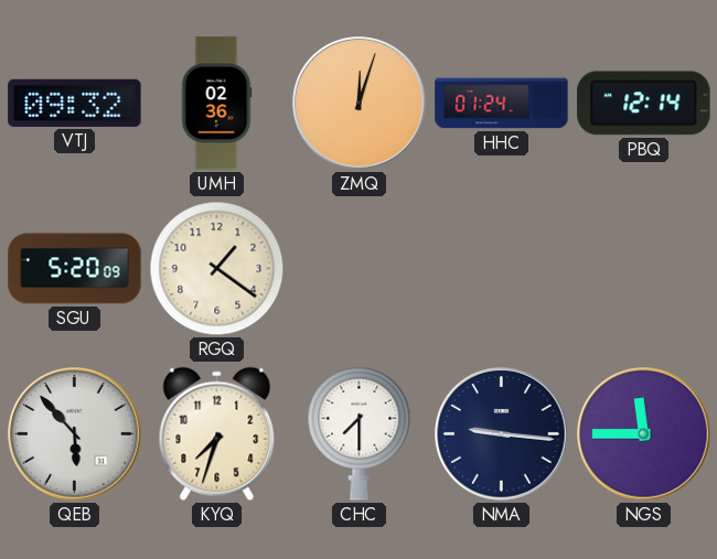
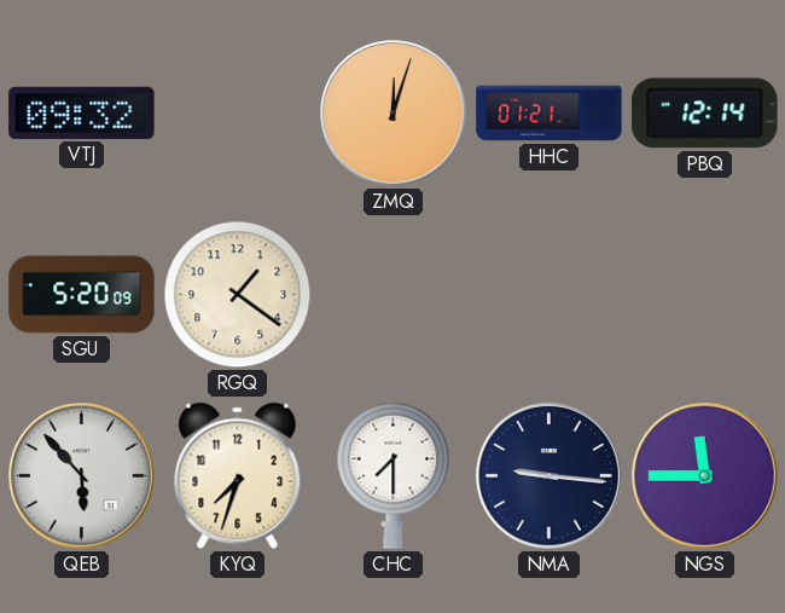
UMH: 02:36 -> none (216, 104)
HHC: 01:24 -> 01:21 (549, 114)
